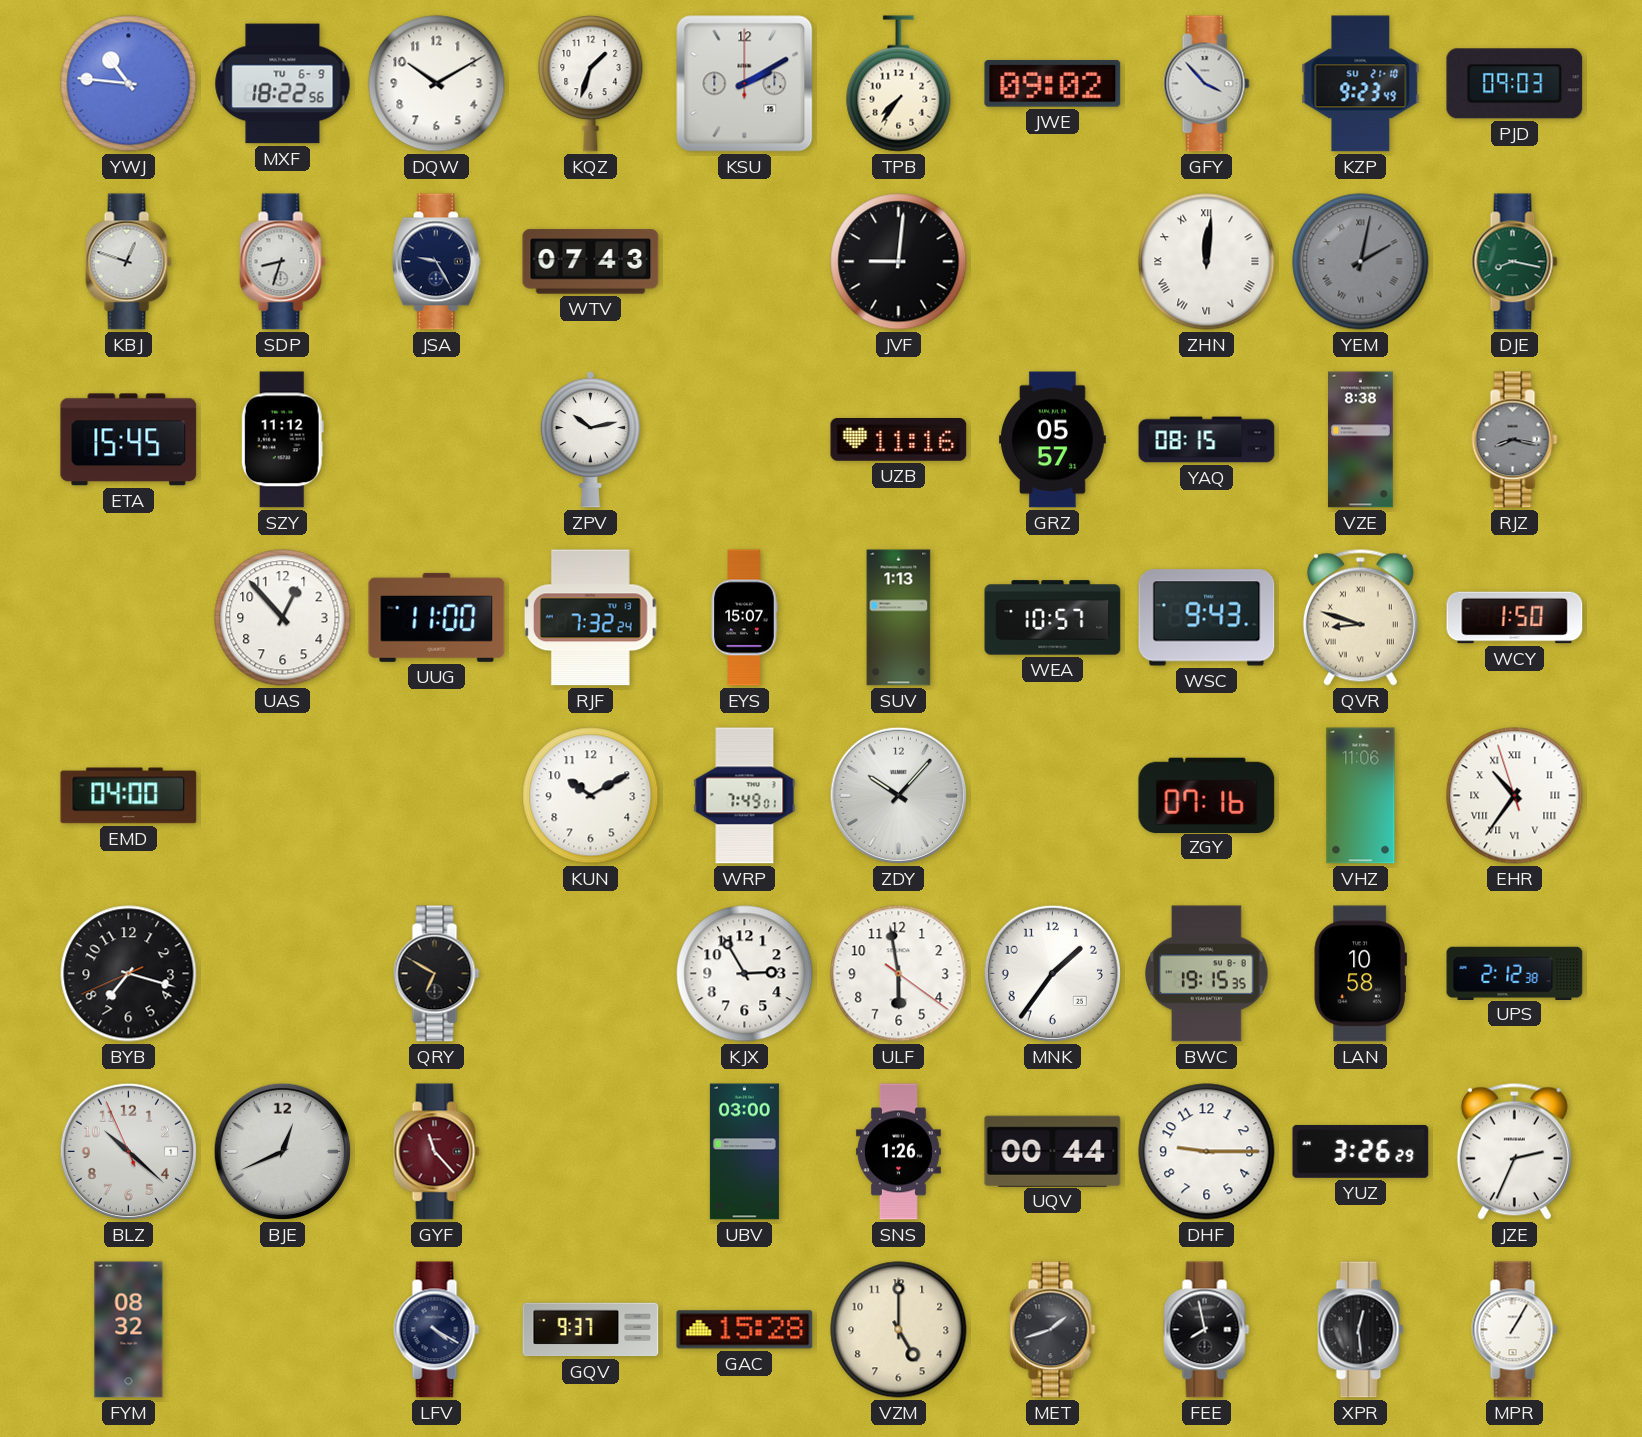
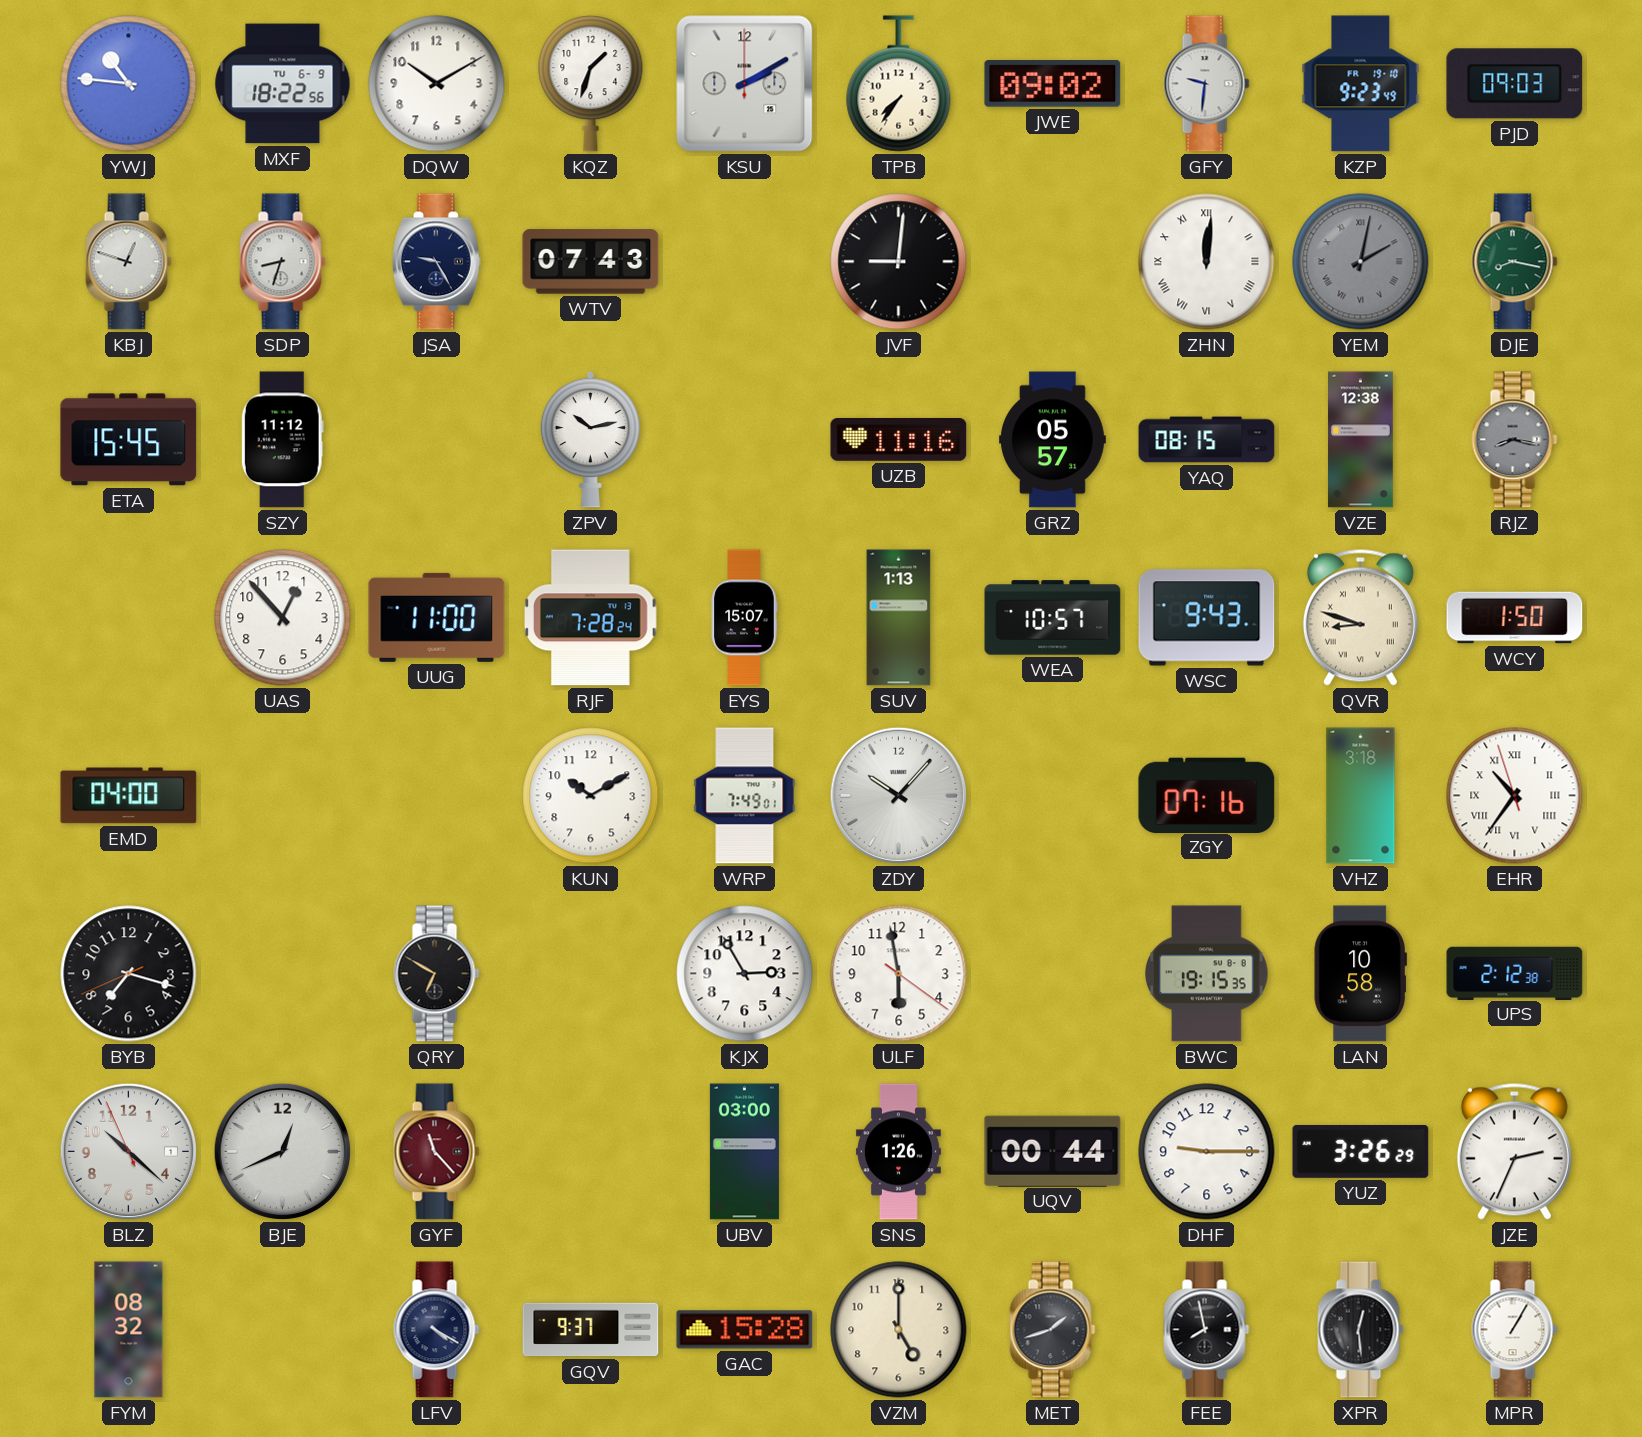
GFY: 3:53 -> 9:31 (1207, 84)
KZP date: SU 21-10 -> FR 19-10 (1361, 84)
VZE: 8:38 -> 12:38 (1361, 440)
RJF: 7:32 -> 7:28 (591, 618)
VHZ: 11:06 -> 3:18 (1361, 796)
MNK: 1:36 -> none (1052, 973)
